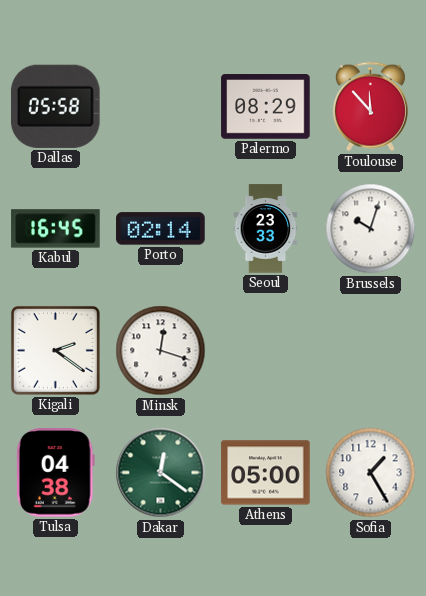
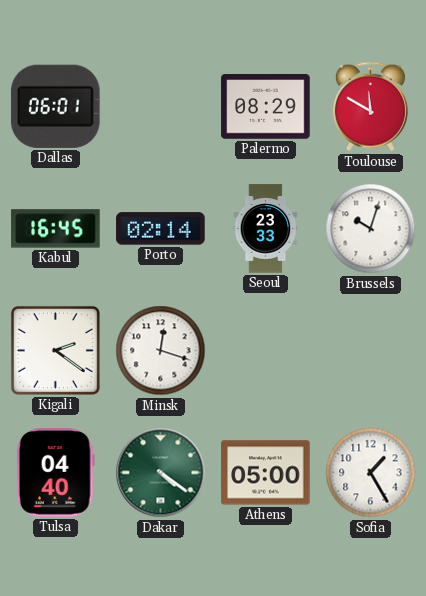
Dallas: 05:58 -> 06:01 (55, 106)
Toulouse: 11:53 -> 11:50 (370, 107)
Tulsa: 04:38 -> 04:40 (55, 473)
Dakar: 12:21 -> 4:21 (161, 473)
